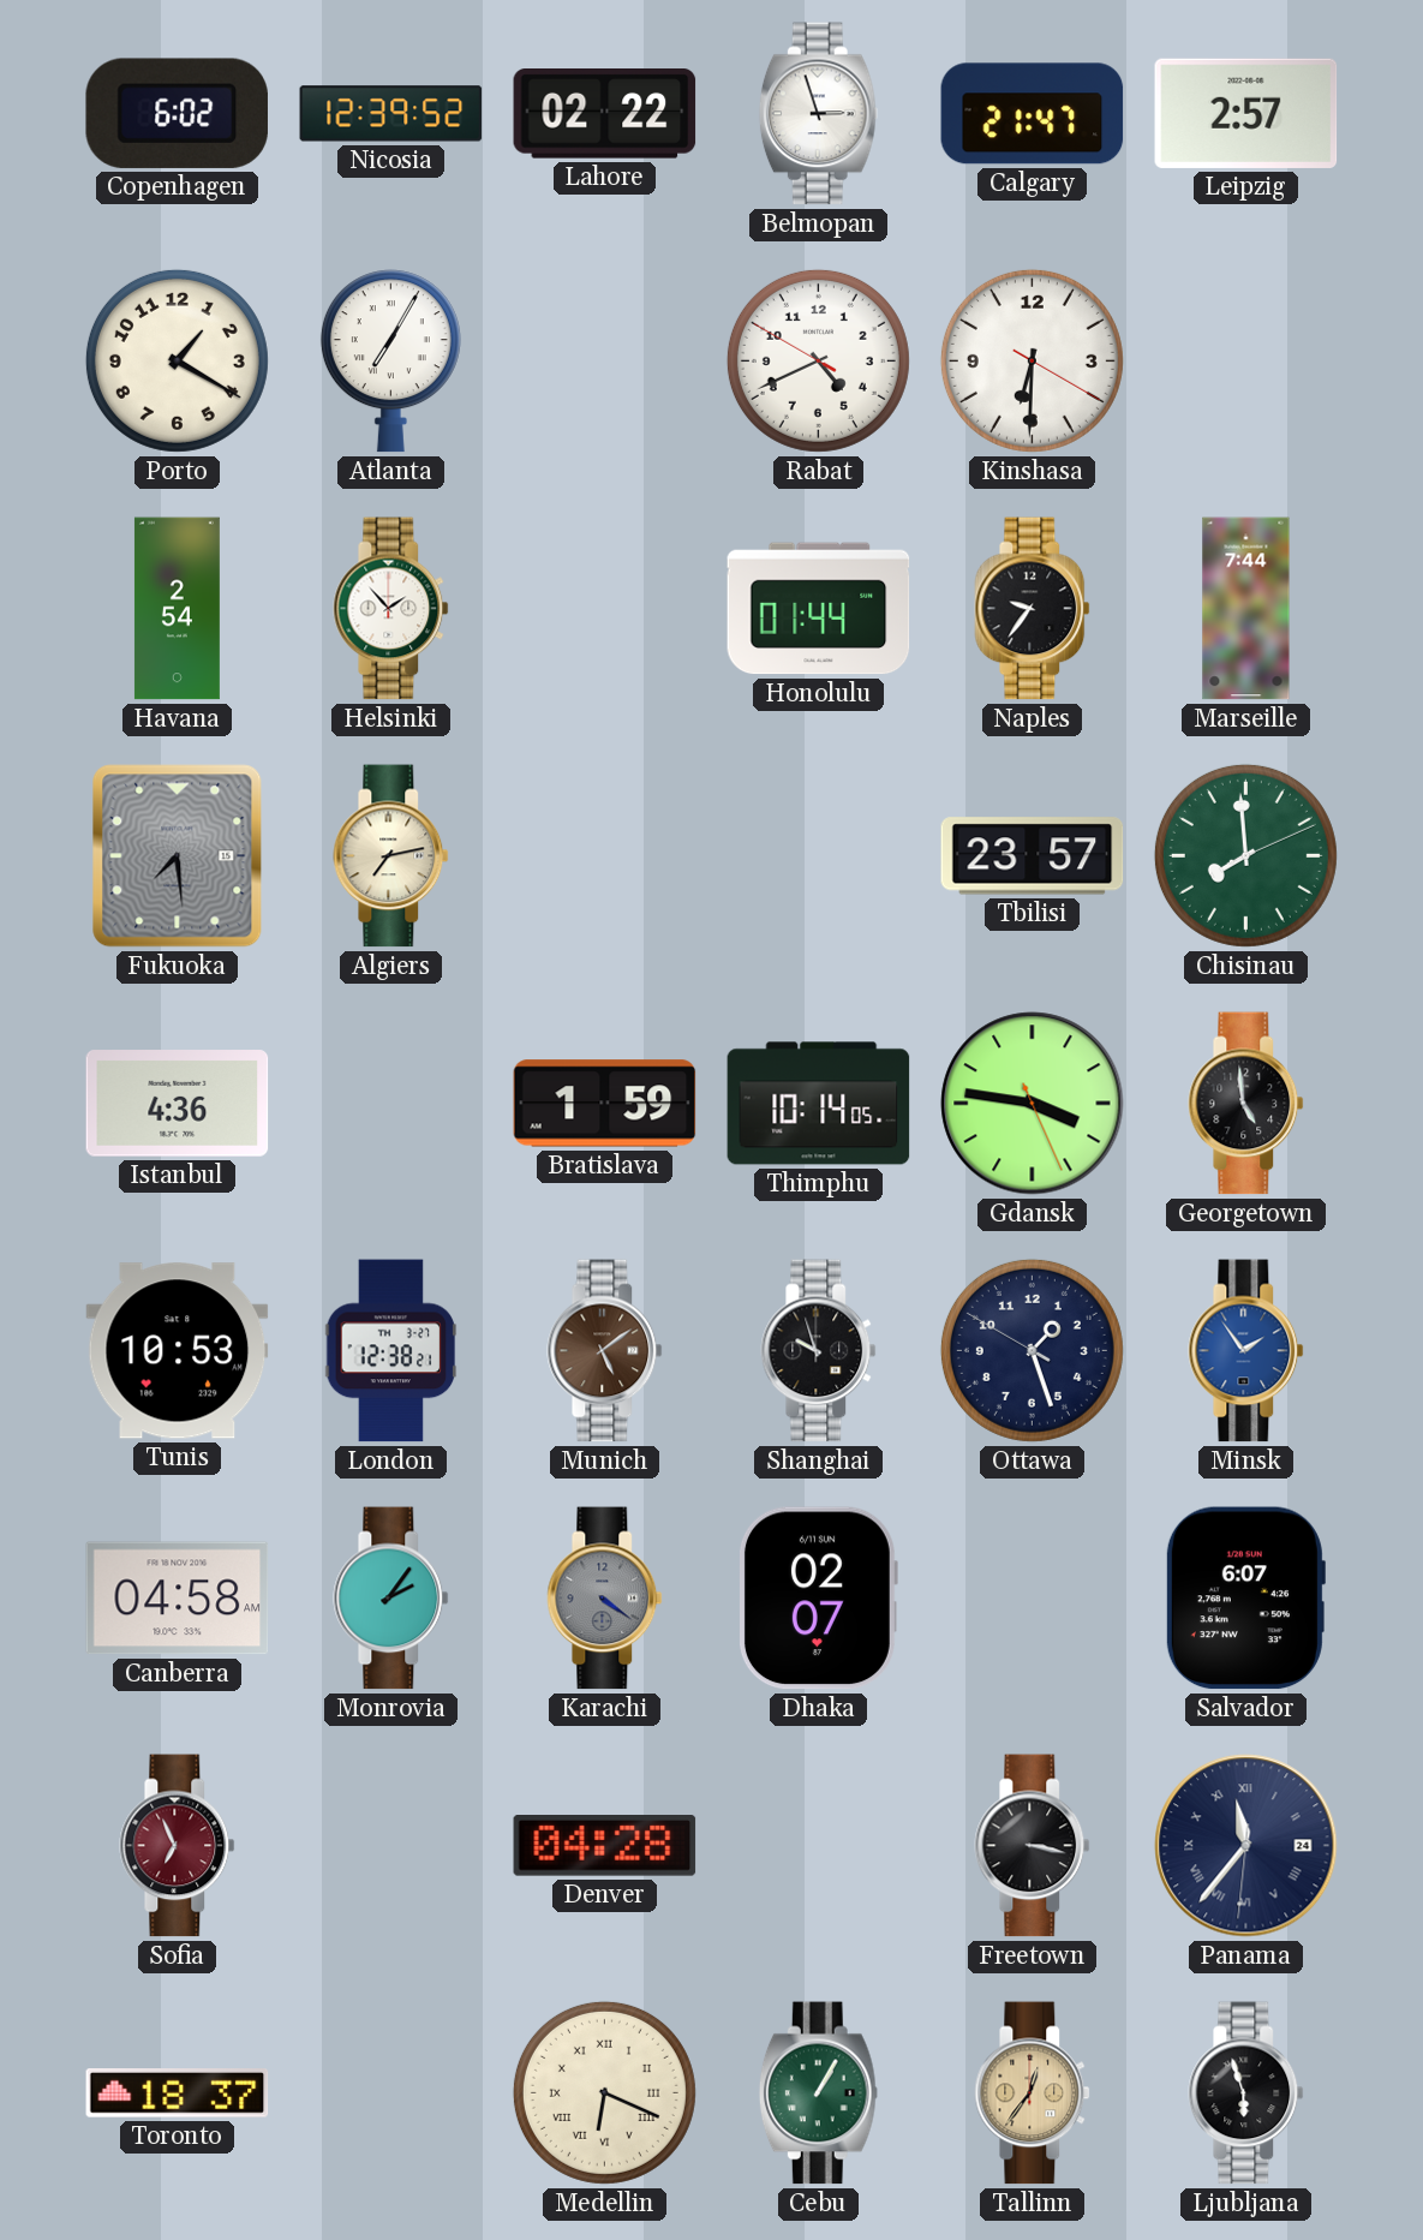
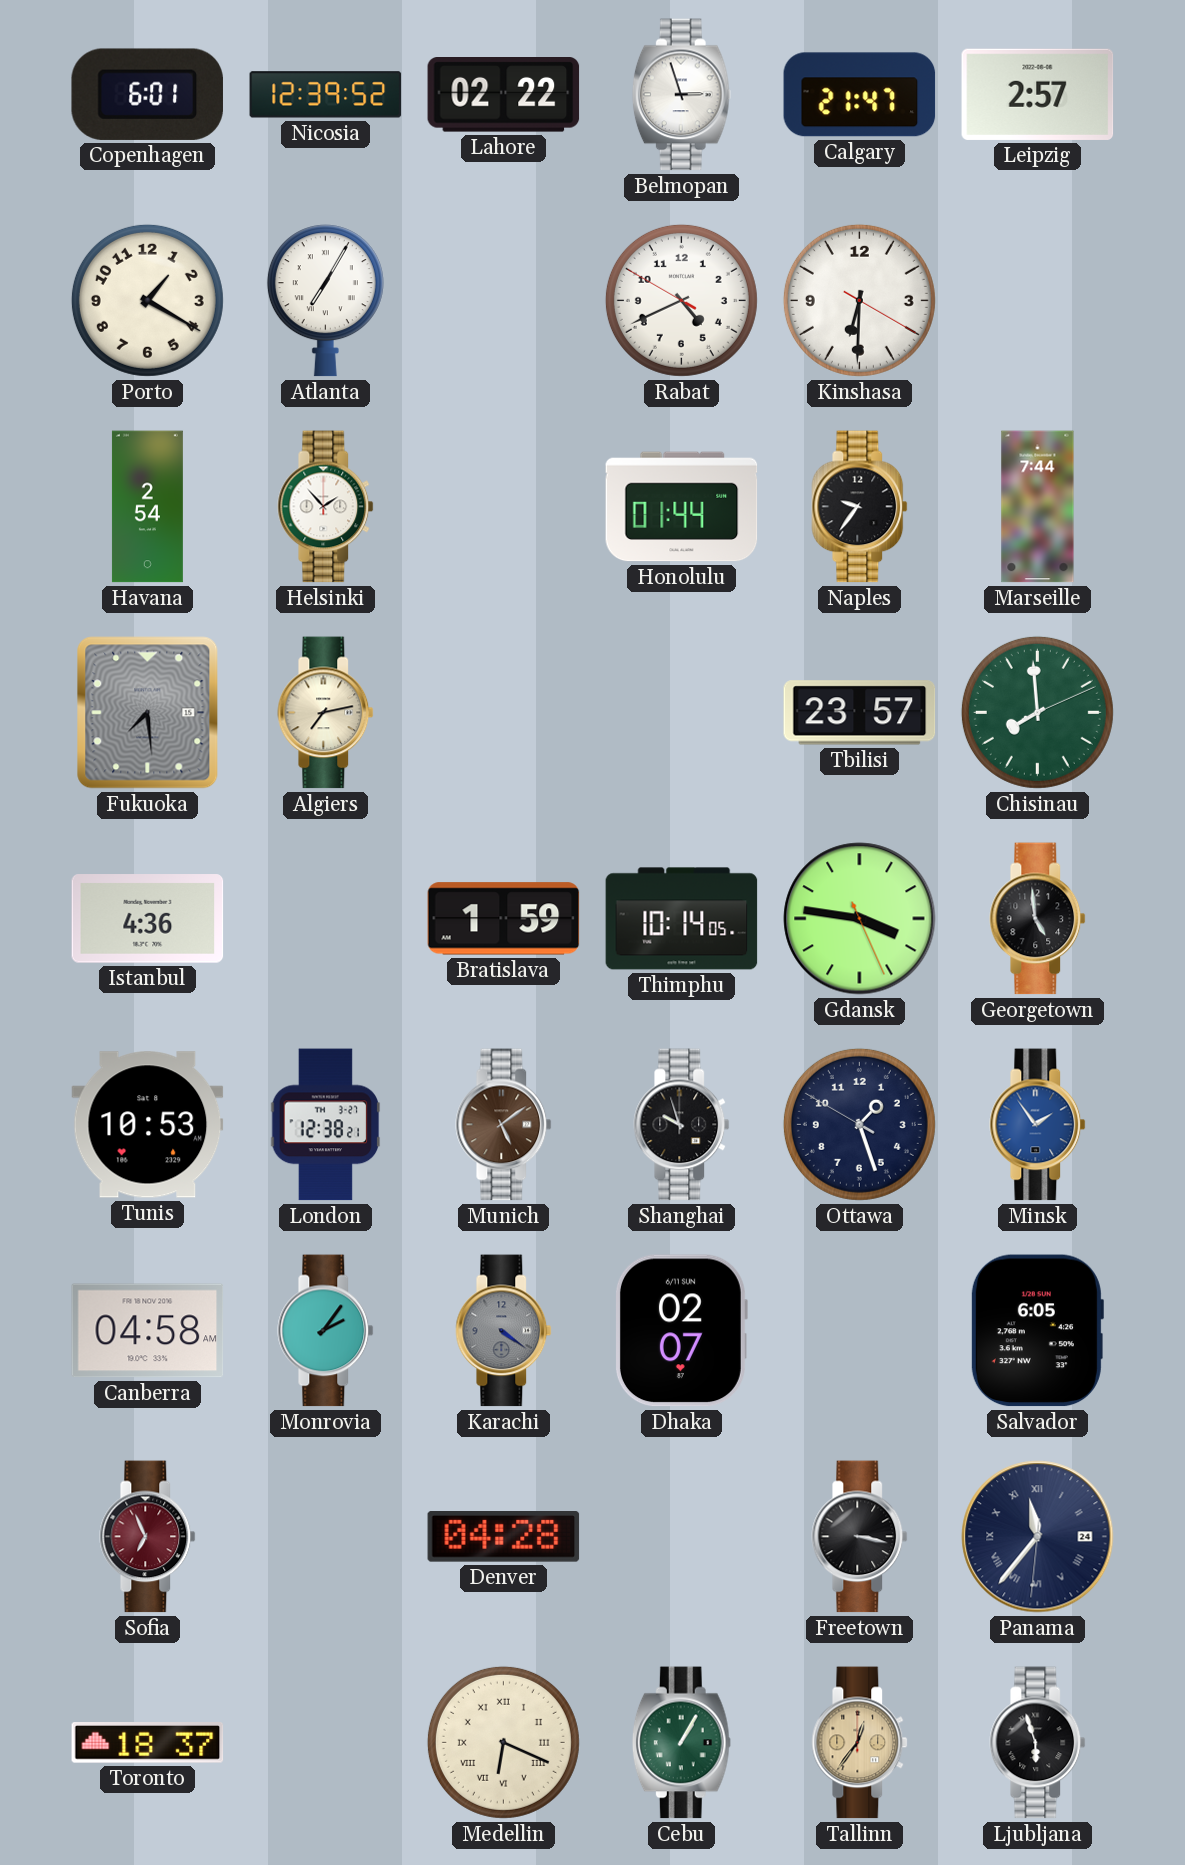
Copenhagen: 6:02 -> 6:01 (147, 94)
Salvador: 6:07 -> 6:05 (1037, 1331)
